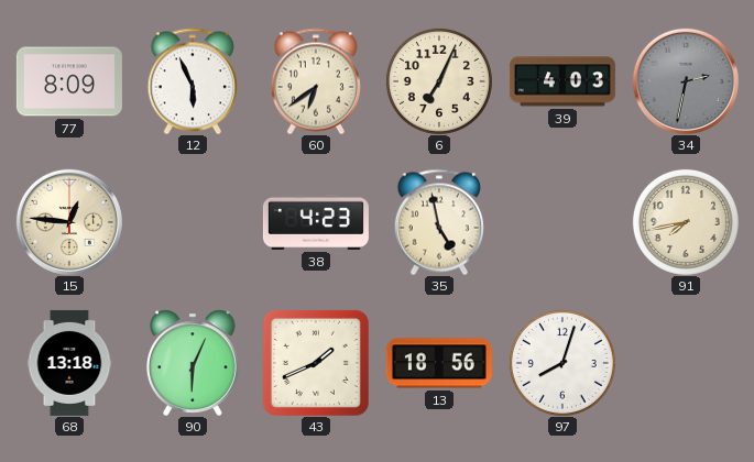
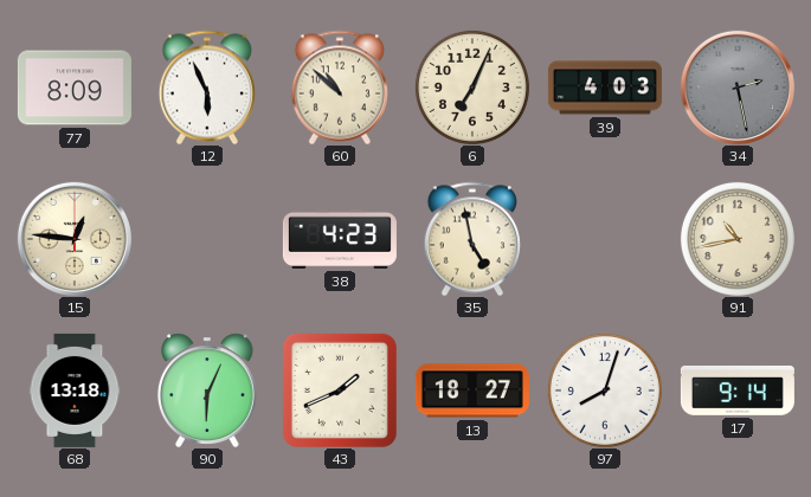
60: 6:39 -> 10:52 (340, 88)
34: 2:32 -> 2:28 (738, 88)
91: 7:43 -> 10:43 (738, 239)
13: 18:56 -> 18:27 (472, 390)
17: none -> 9:14 (738, 390)
